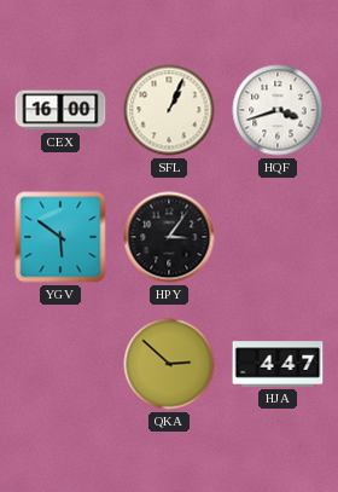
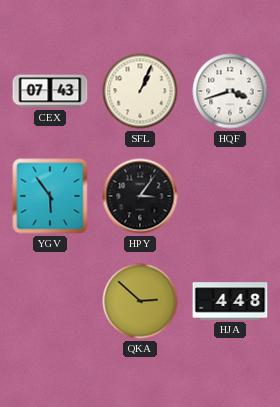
CEX: 16:00 -> 07:43 (50, 91)
YGV: 5:51 -> 5:54 (50, 196)
HJA: 4:47 -> 4:48 (230, 301)
